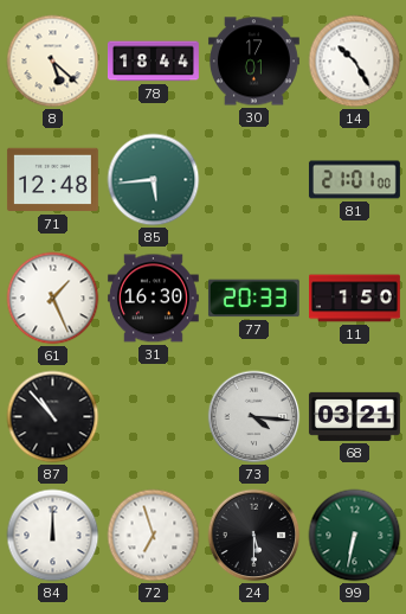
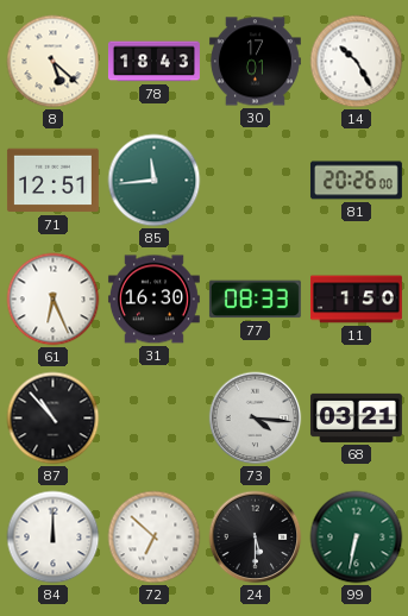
78: 18:44 -> 18:43 (153, 62)
71: 12:48 -> 12:51 (52, 181)
85: 5:44 -> 11:44 (155, 181)
81: 21:01 -> 20:26 (356, 181)
61: 1:26 -> 6:26 (54, 300)
77: 20:33 -> 08:33 (255, 300)
72: 6:57 -> 6:52 (155, 538)
